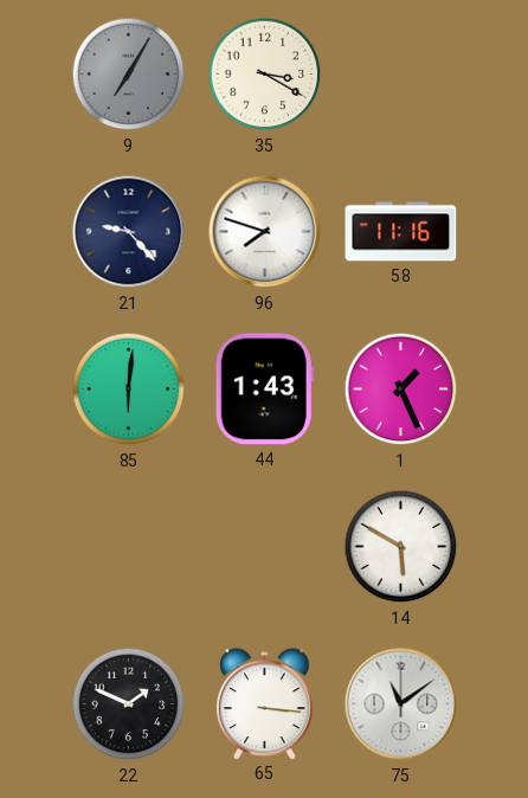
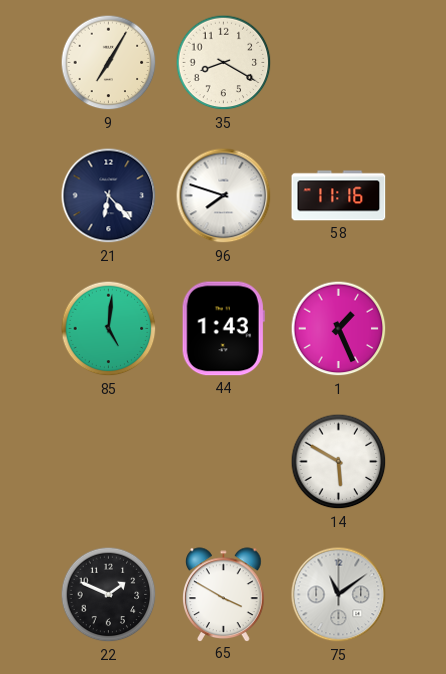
9 dial: grey -> cream (109, 63)
35: 3:20 -> 8:20 (224, 63)
21: 9:23 -> 6:23 (109, 196)
85: 6:01 -> 5:01 (109, 329)
65: 3:16 -> 3:50 (224, 594)
